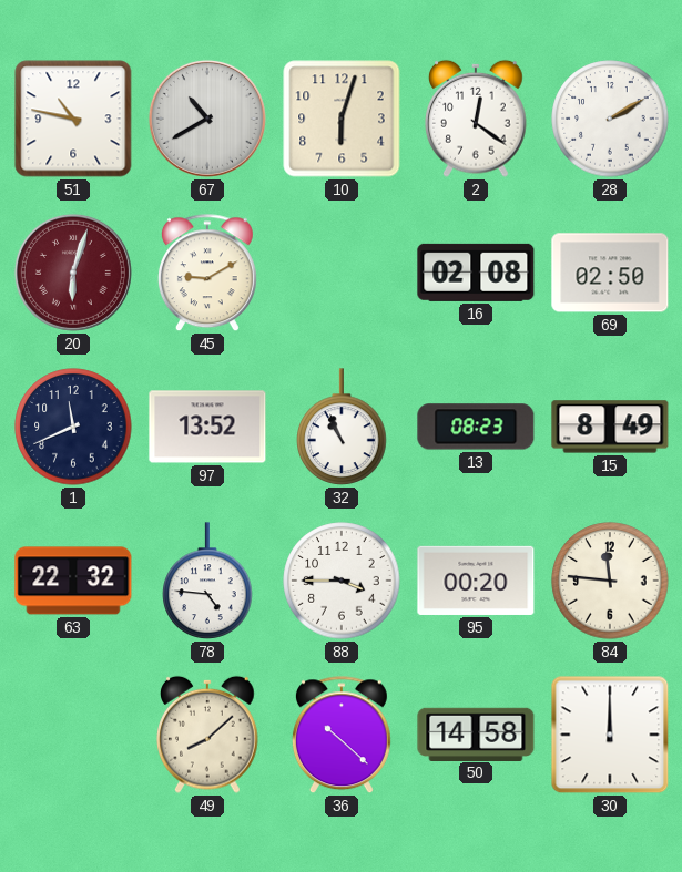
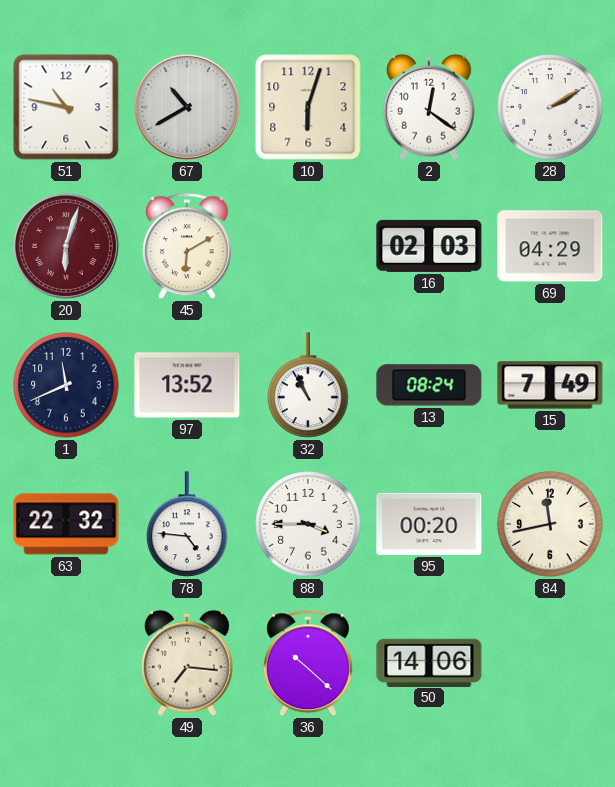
45: 9:10 -> 6:10 (187, 247)
16: 02:08 -> 02:03 (429, 246)
69: 02:50 -> 04:29 (550, 246)
13: 08:23 -> 08:24 (429, 385)
15: 8:49 -> 7:49 (550, 385)
84: 11:46 -> 11:43 (550, 524)
49: 8:08 -> 7:16 (187, 663)
50: 14:58 -> 14:06 (429, 662)
30: 12:00 -> none (610, 735)
